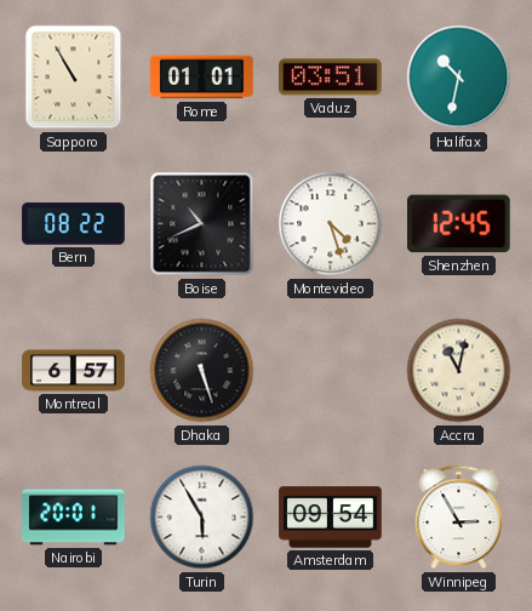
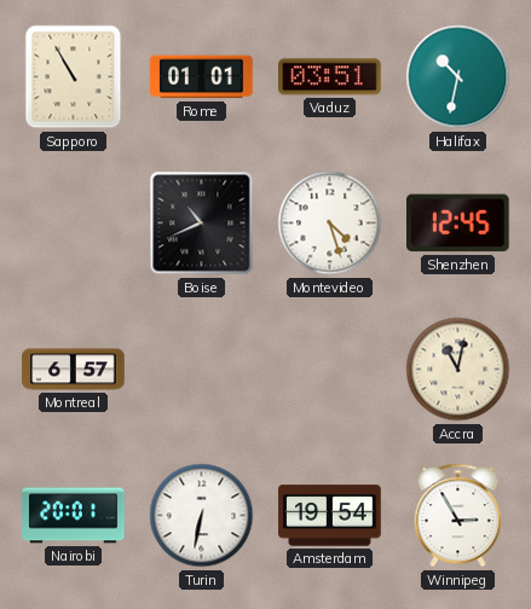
Bern: 08:22 -> none (74, 224)
Dhaka: 5:27 -> none (202, 371)
Turin: 5:55 -> 6:32 (202, 516)
Amsterdam: 09:54 -> 19:54 (330, 516)
